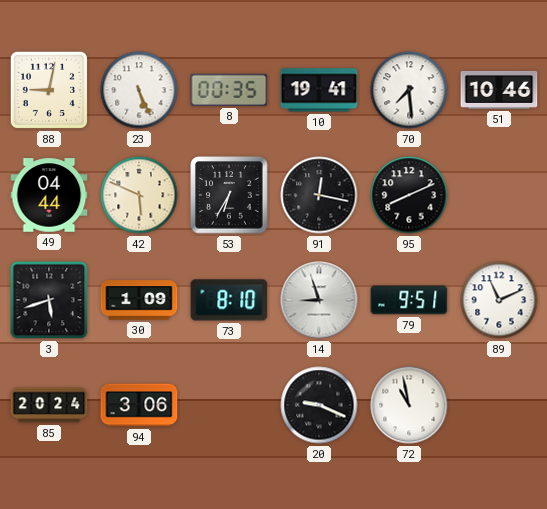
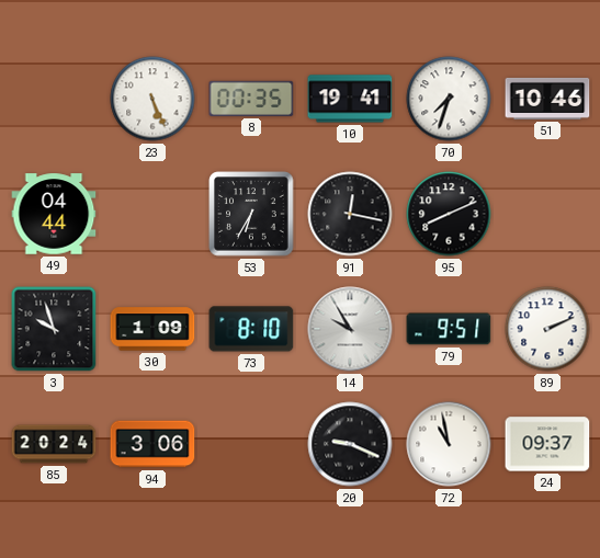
88: 9:02 -> none (49, 90)
70: 7:29 -> 7:33 (449, 99)
42: 5:49 -> none (139, 195)
3: 5:42 -> 9:57 (54, 329)
14: 8:57 -> 9:55 (350, 329)
89: 11:11 -> 2:11 (547, 329)
24: none -> 09:37 (547, 444)
